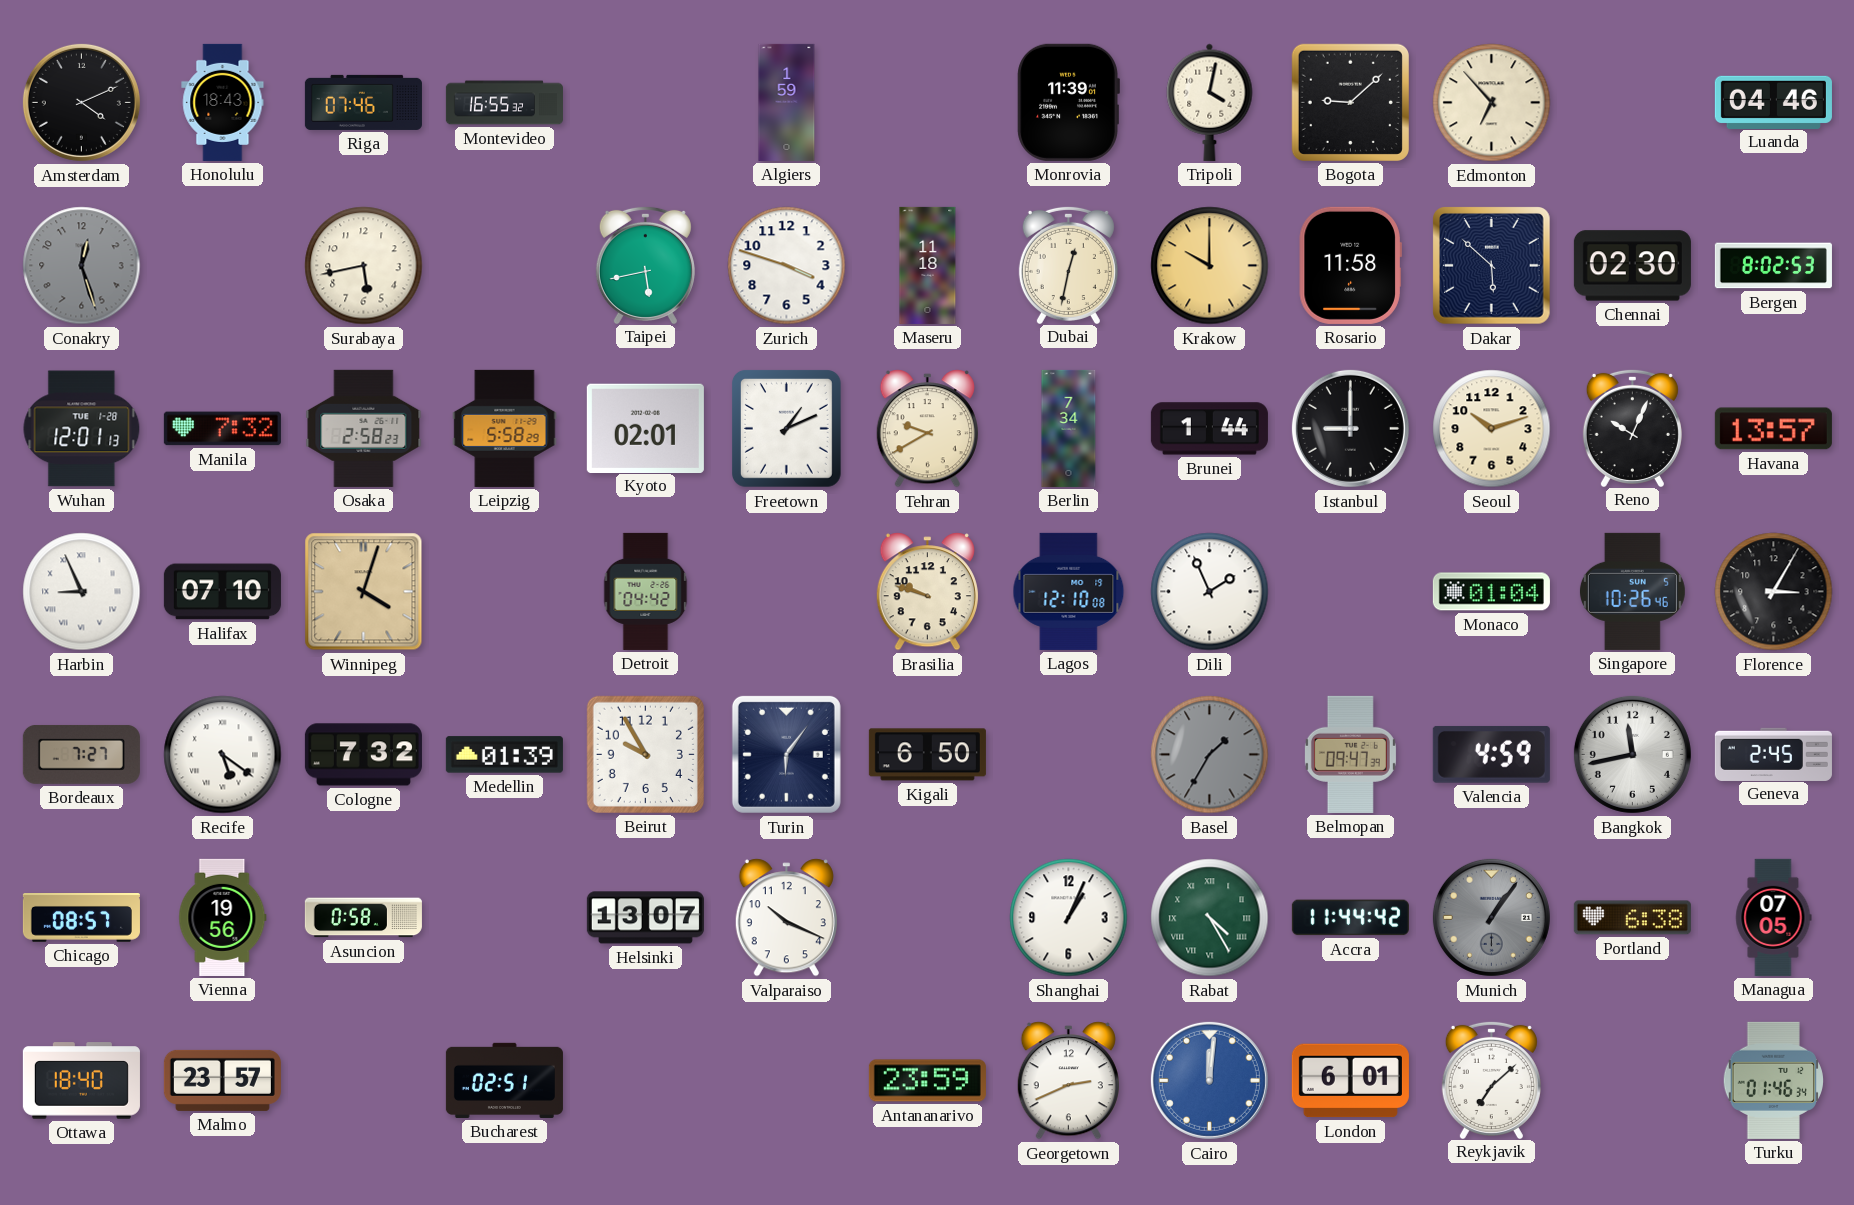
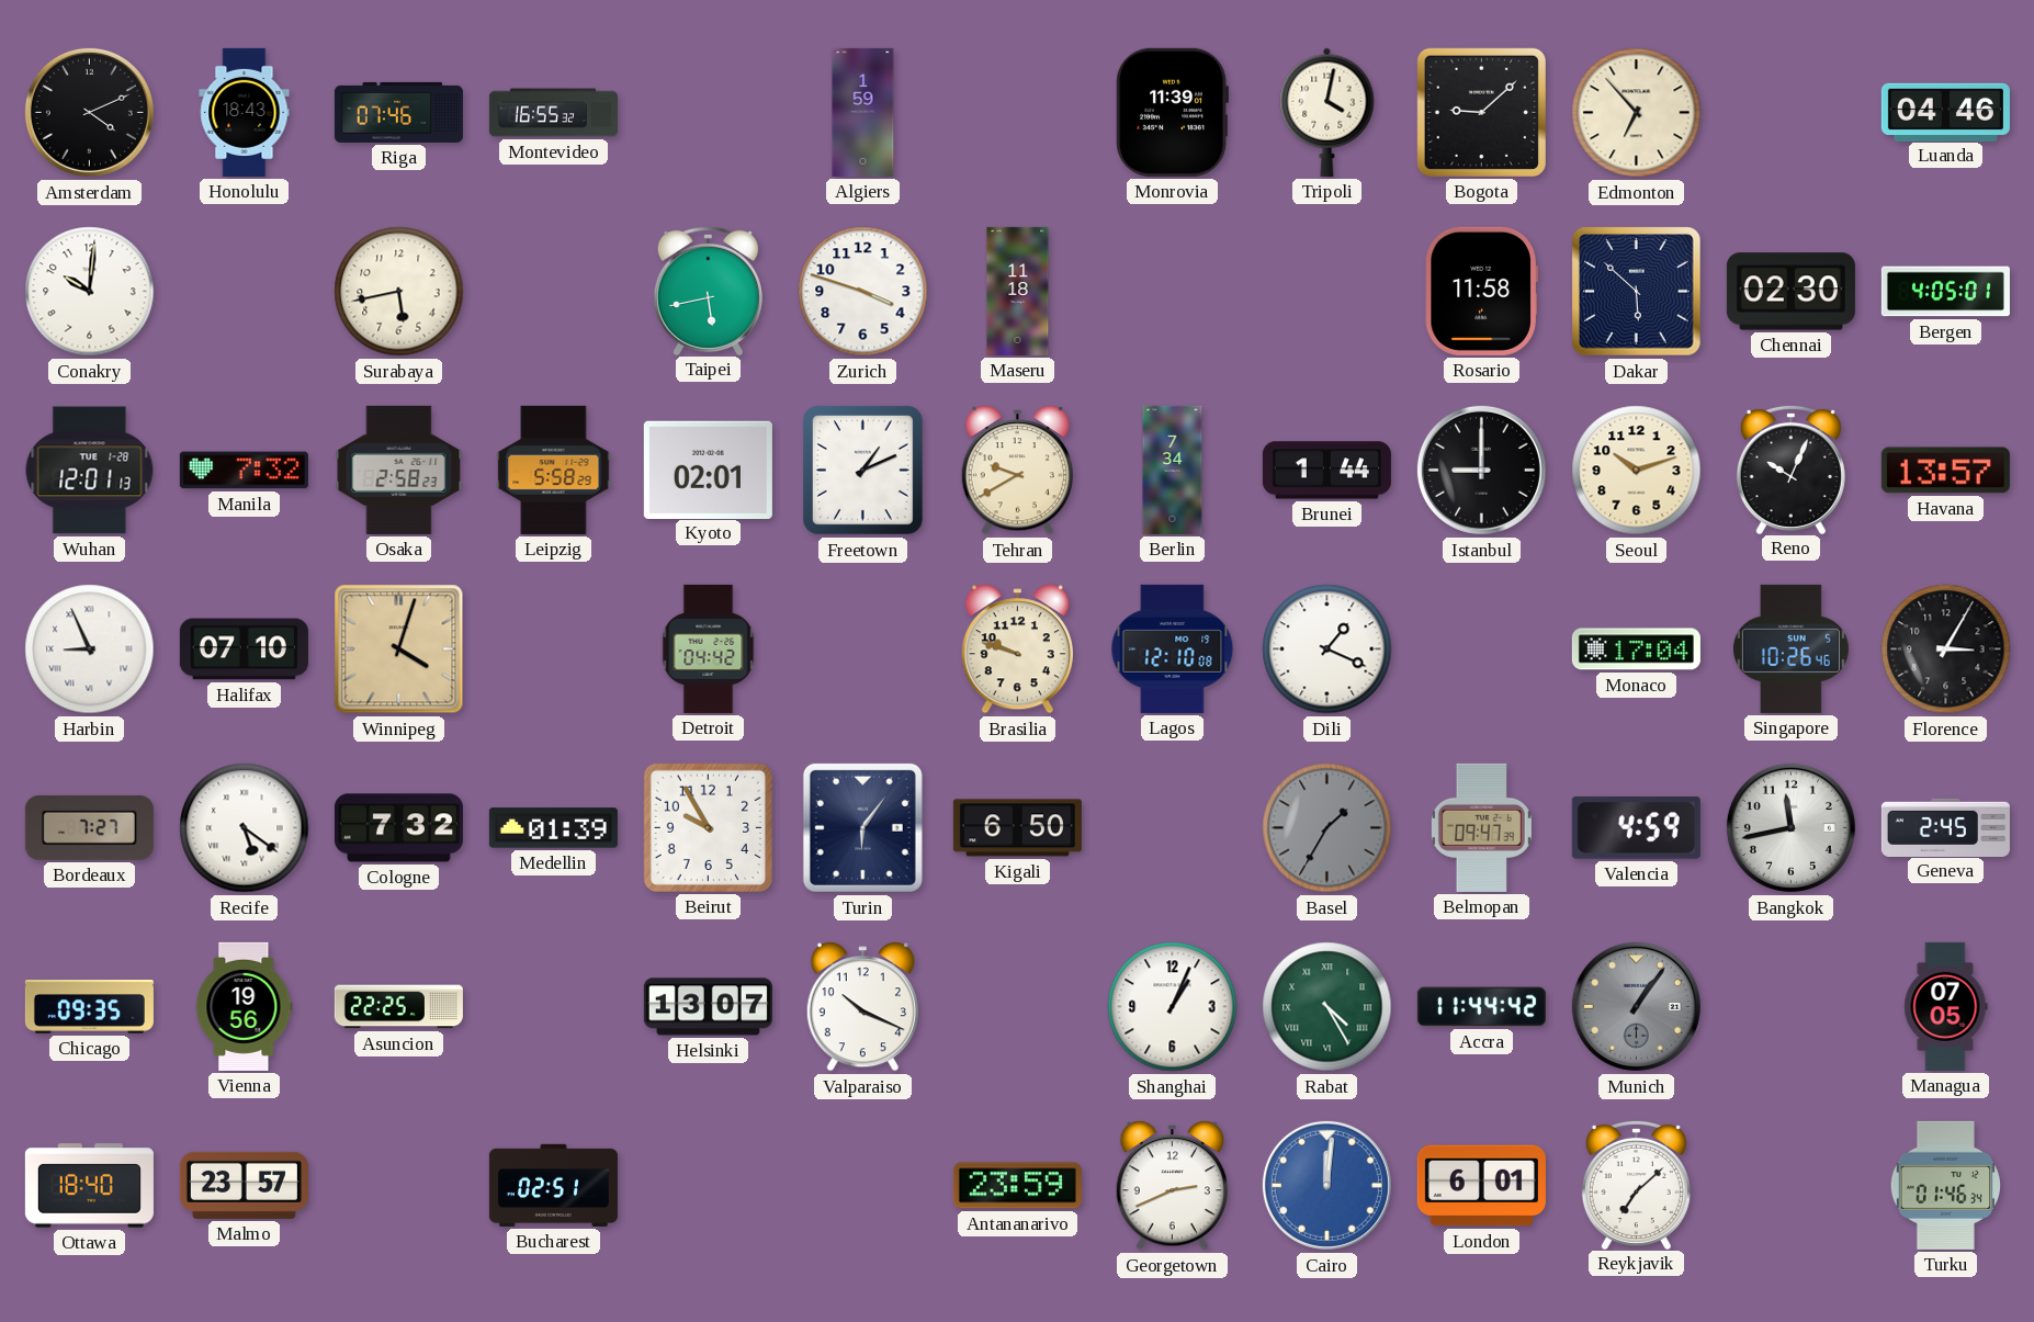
Conakry: 12:27 -> 10:01 (90, 292)
Conakry dial: grey -> white (90, 292)
Dubai: 12:32 -> none (1068, 264)
Krakow: 10:00 -> none (1210, 266)
Bergen: 8:02 -> 4:05 (1945, 292)
Dili: 1:56 -> 1:19 (1327, 649)
Monaco: 01:04 -> 17:04 (1636, 649)
Chicago: 08:57 -> 09:35 (89, 1007)
Asuncion: 0:58 -> 22:25 (398, 1007)
Portland: 6:38 -> none (1632, 918)
